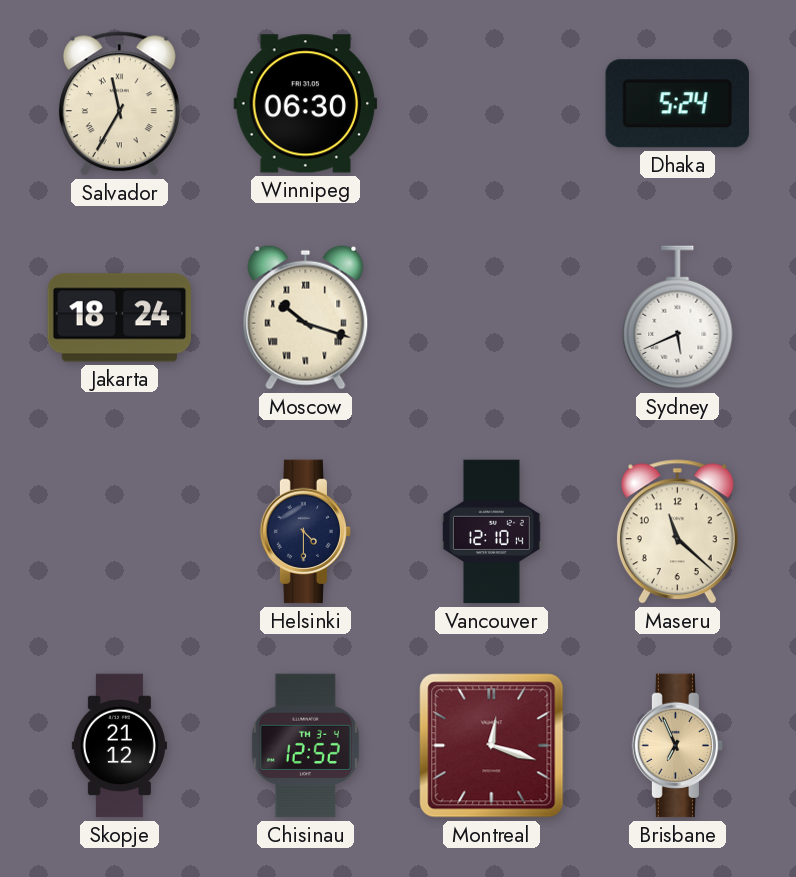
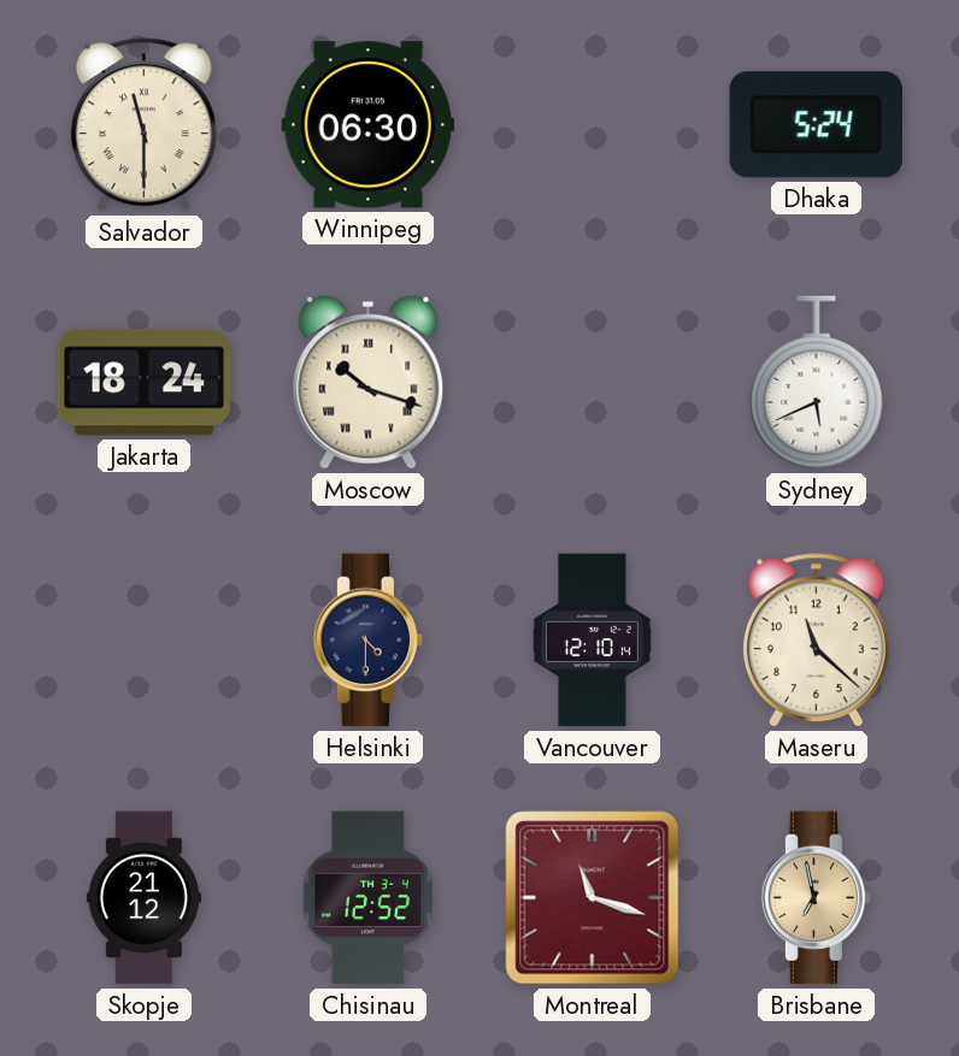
Salvador: 11:35 -> 11:30 (143, 125)
Montreal: 12:18 -> 11:18 (593, 898)
Brisbane: 6:56 -> 6:58 (817, 898)
